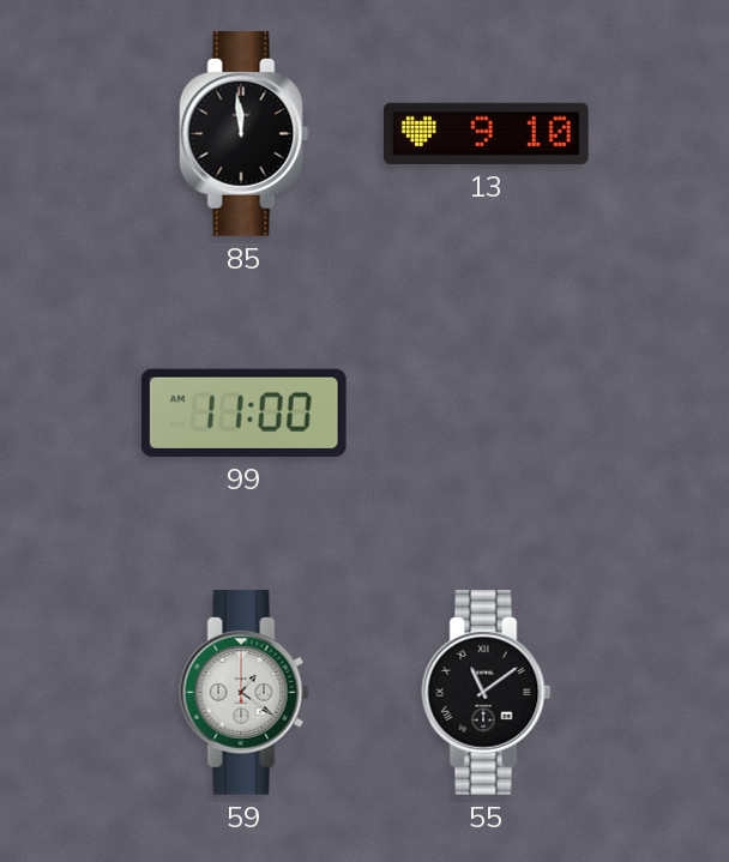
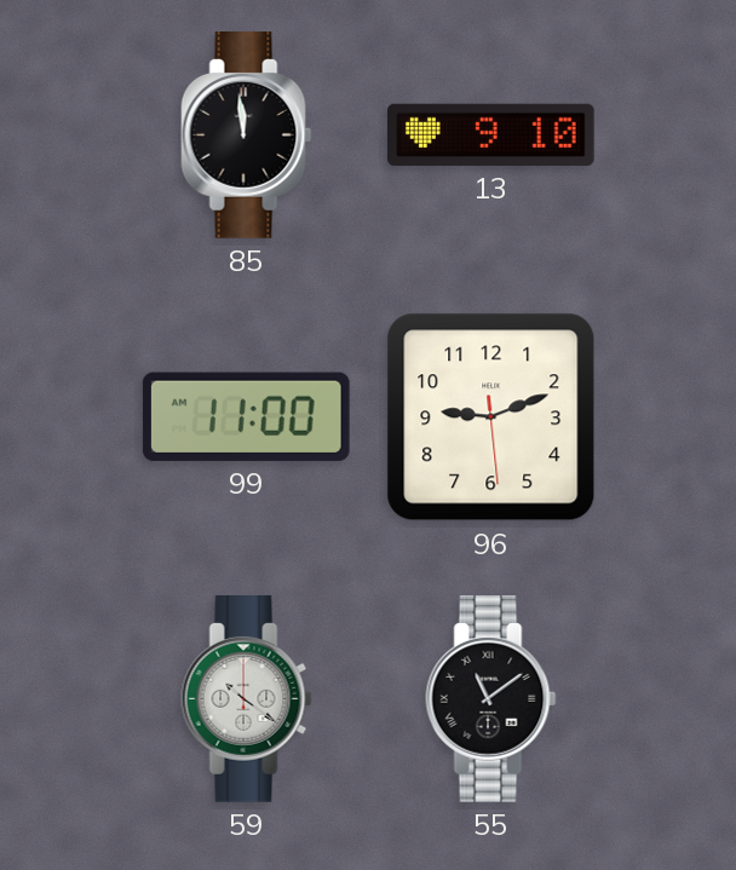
96: none -> 9:11 (491, 417)
59: 1:21 -> 10:21 (247, 699)
